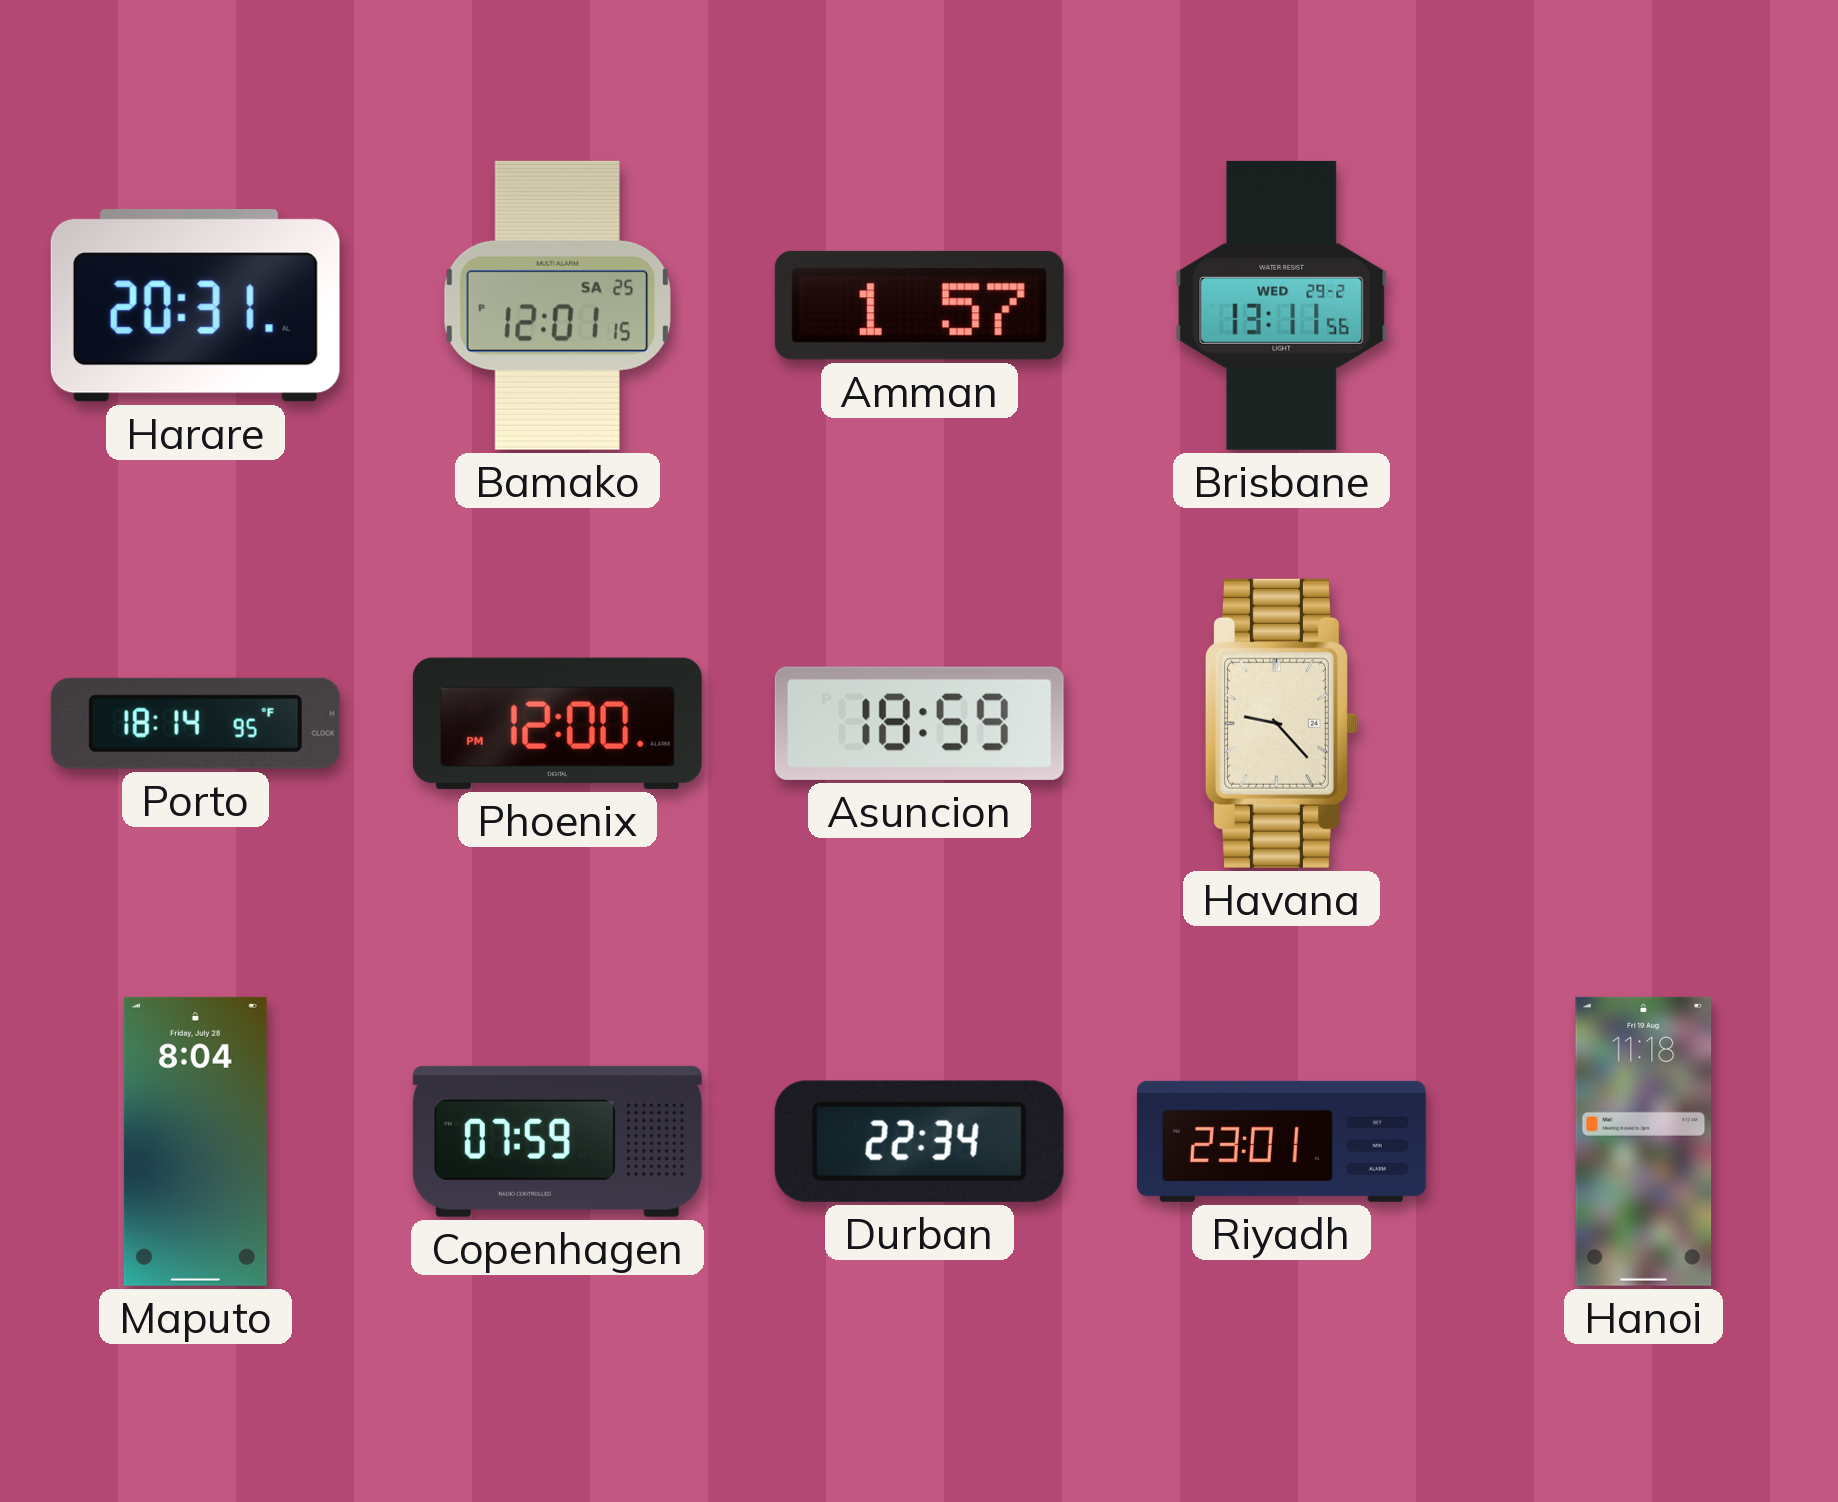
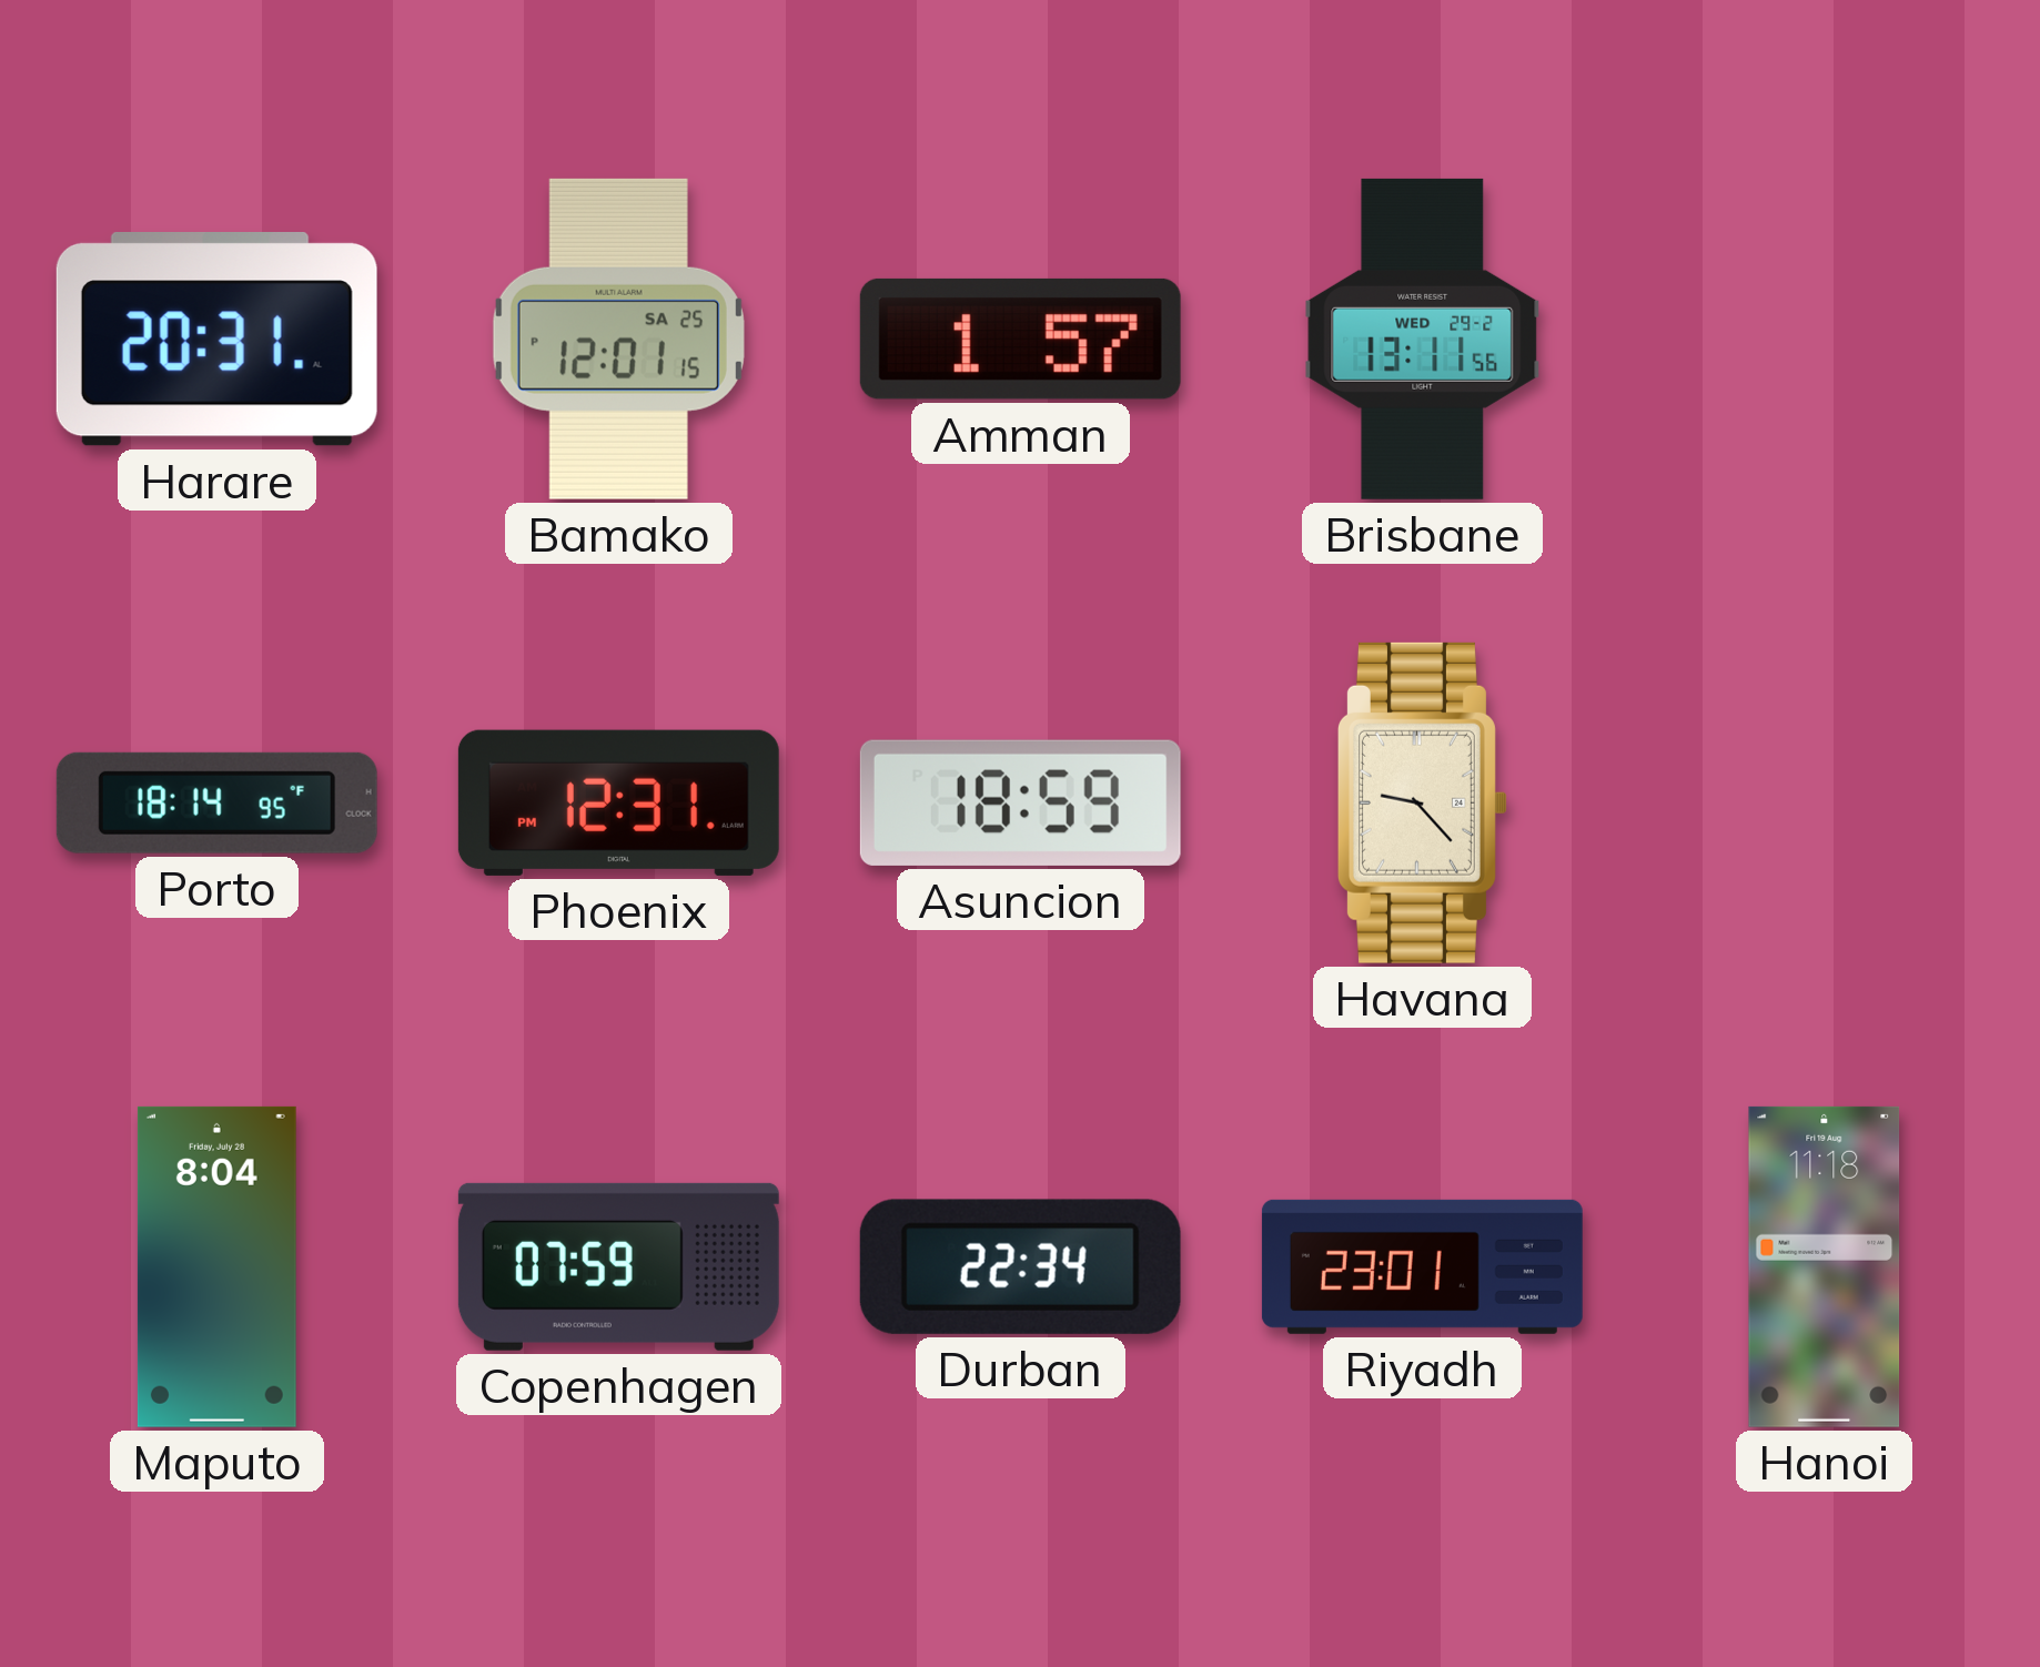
Phoenix: 12:00 -> 12:31 (618, 802)
